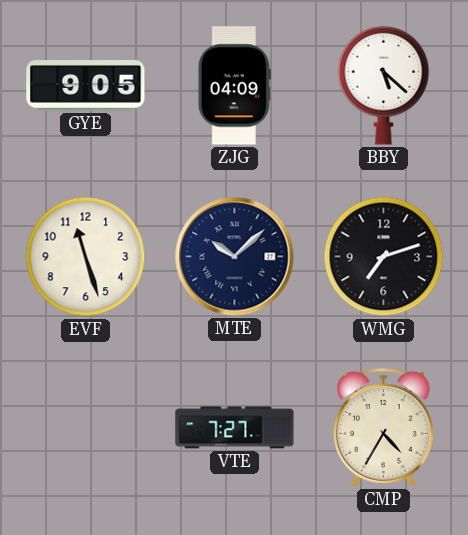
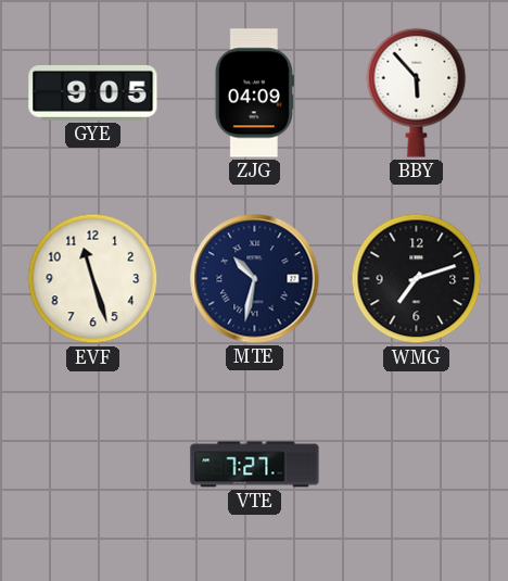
BBY: 5:22 -> 5:53 (417, 92)
MTE: 10:08 -> 10:32 (255, 279)
CMP: 4:35 -> none (383, 428)
